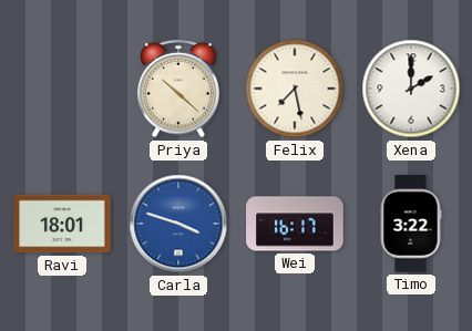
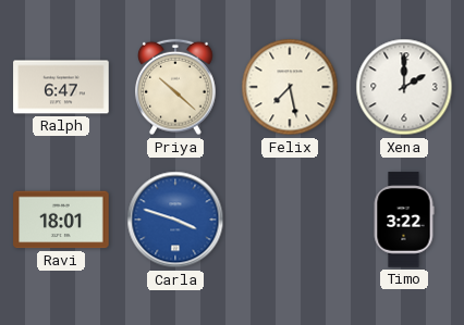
Ralph: none -> 6:47 (61, 87)
Wei: 16:17 -> none (295, 224)
